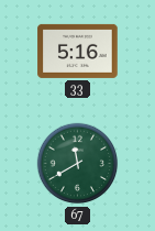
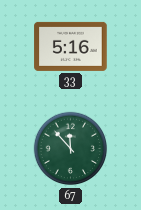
67: 11:40 -> 11:53 (71, 149)
